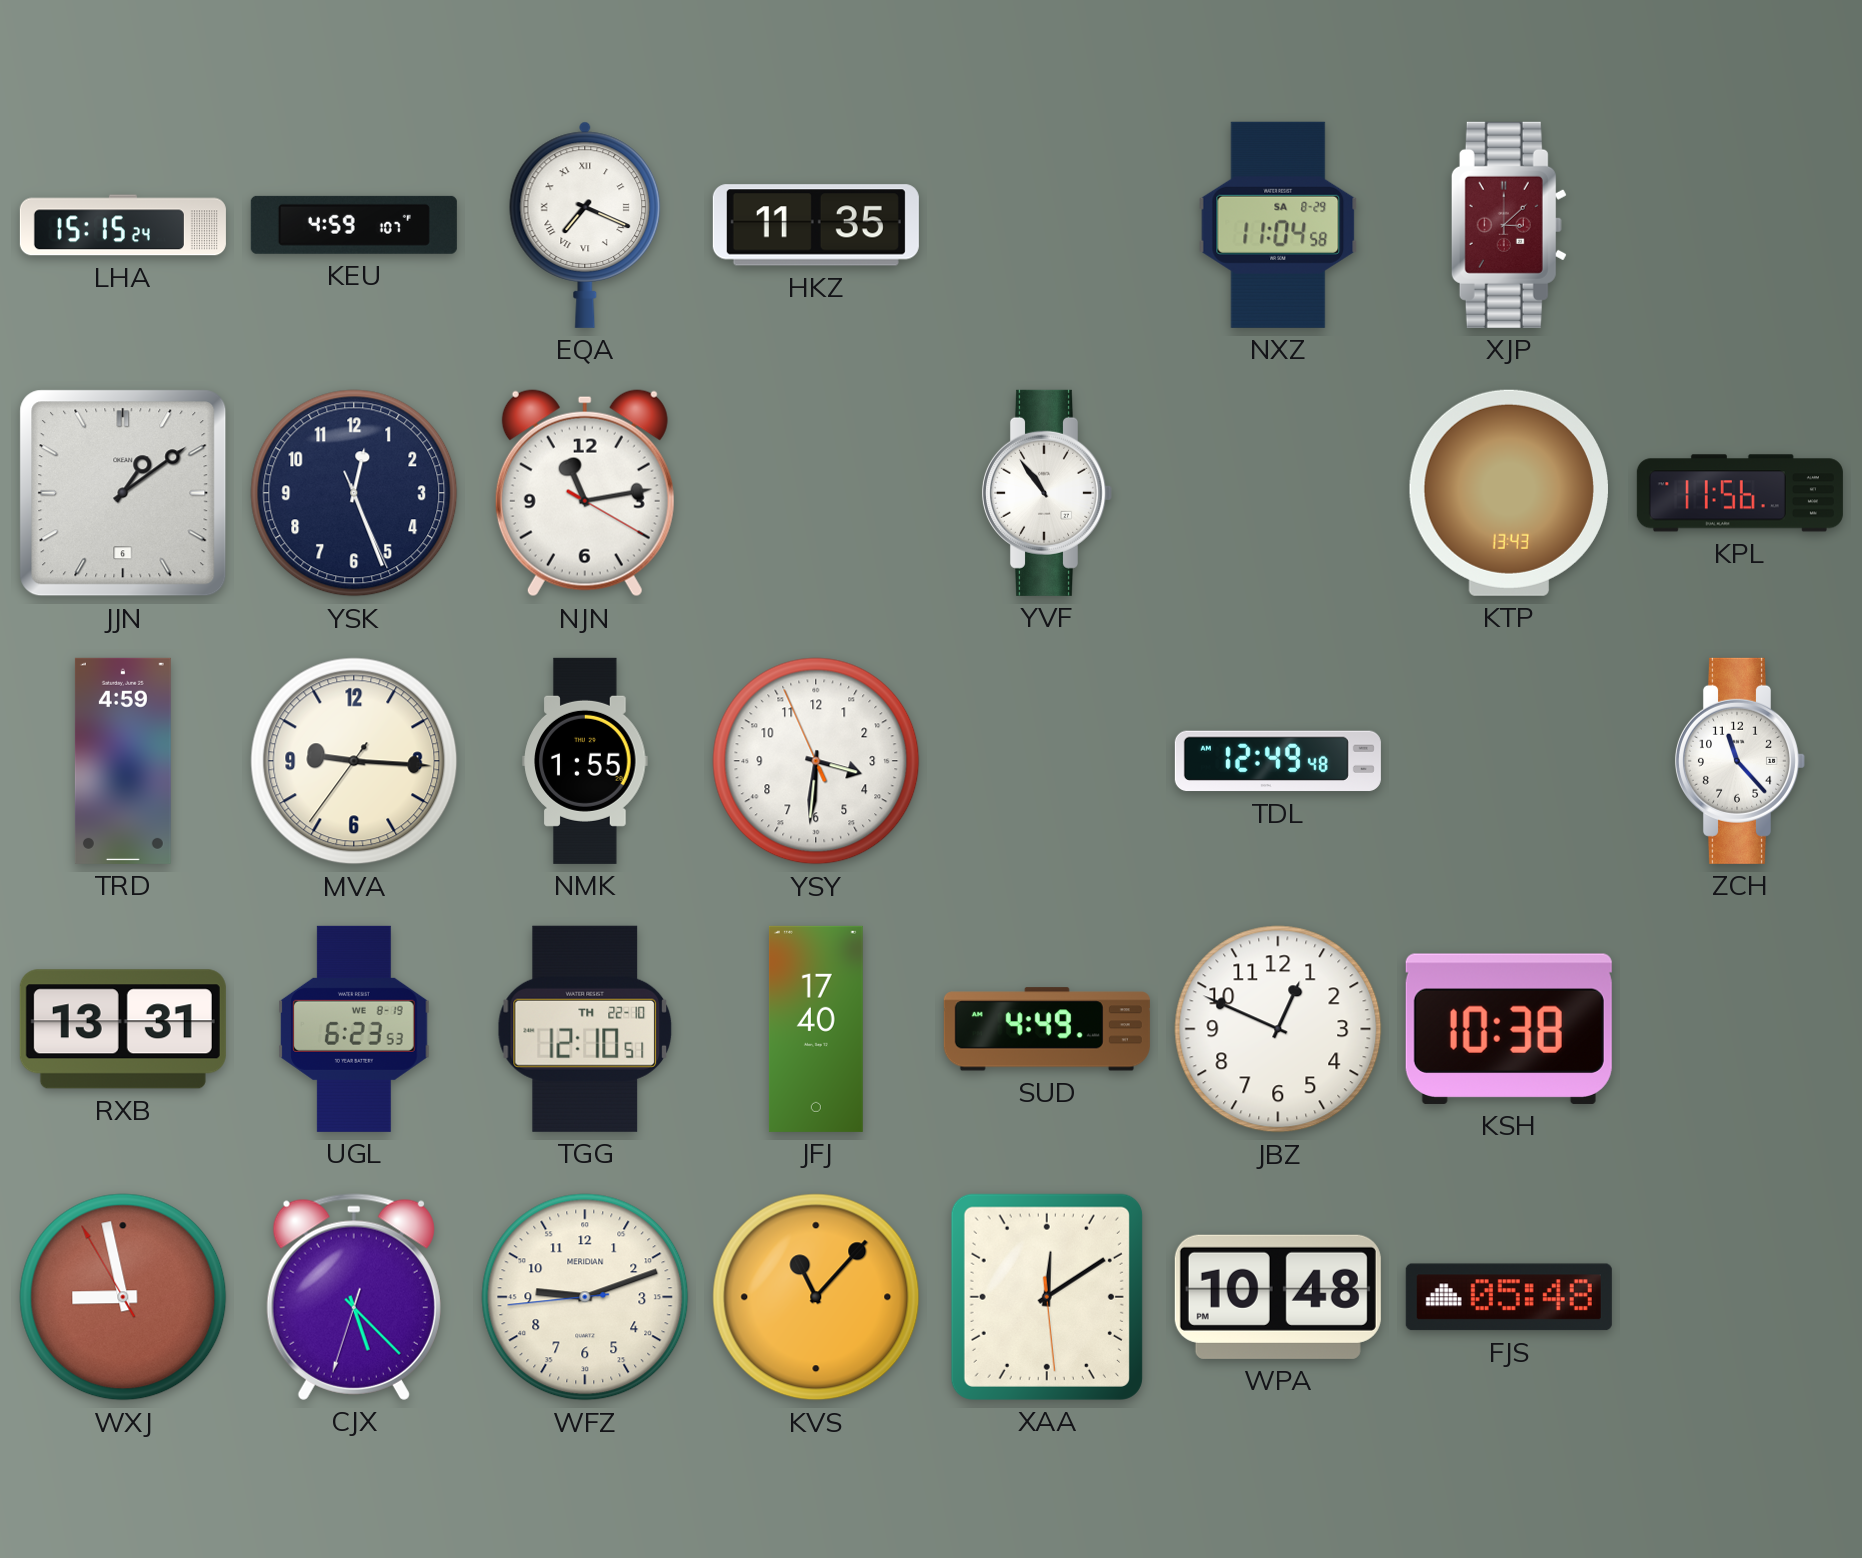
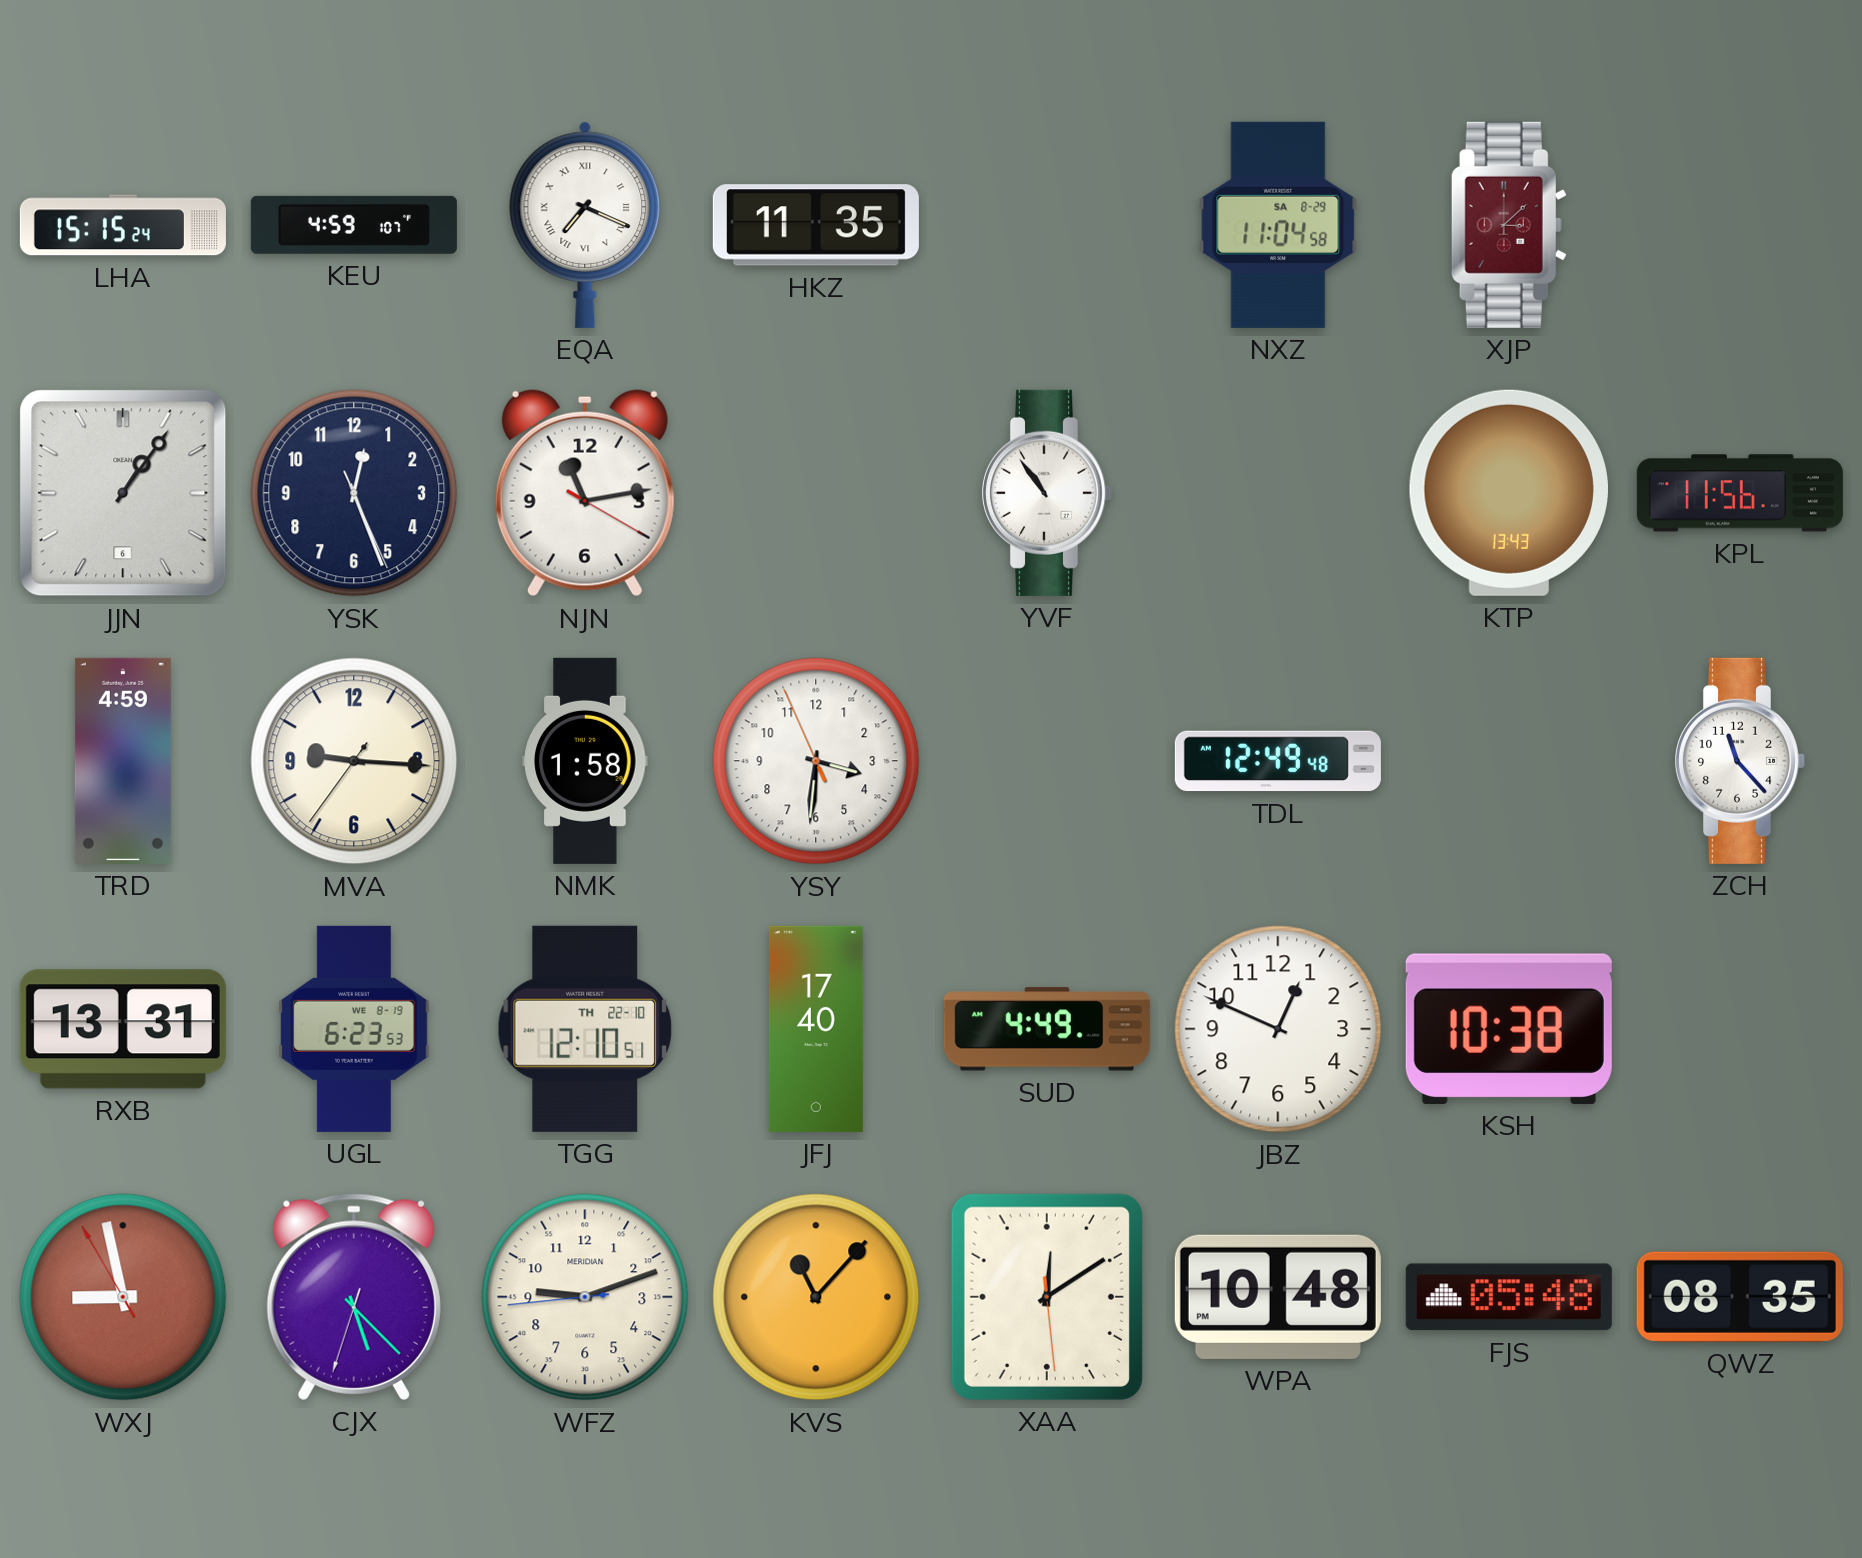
JJN: 1:09 -> 1:06 (123, 493)
NMK: 1:55 -> 1:58 (585, 761)
QWZ: none -> 08:35 (1740, 1297)
